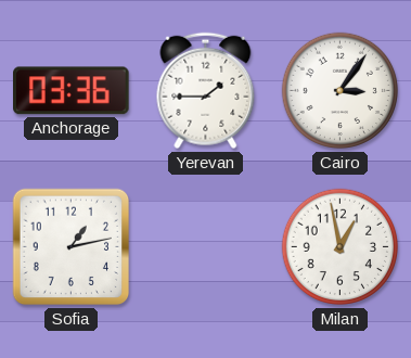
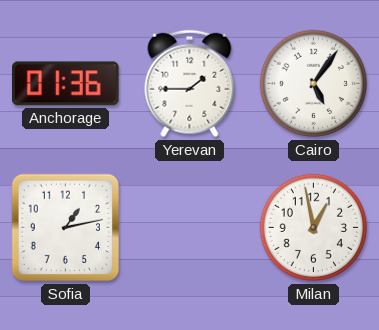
Anchorage: 03:36 -> 01:36 (66, 84)
Cairo: 3:06 -> 5:06 (314, 84)
